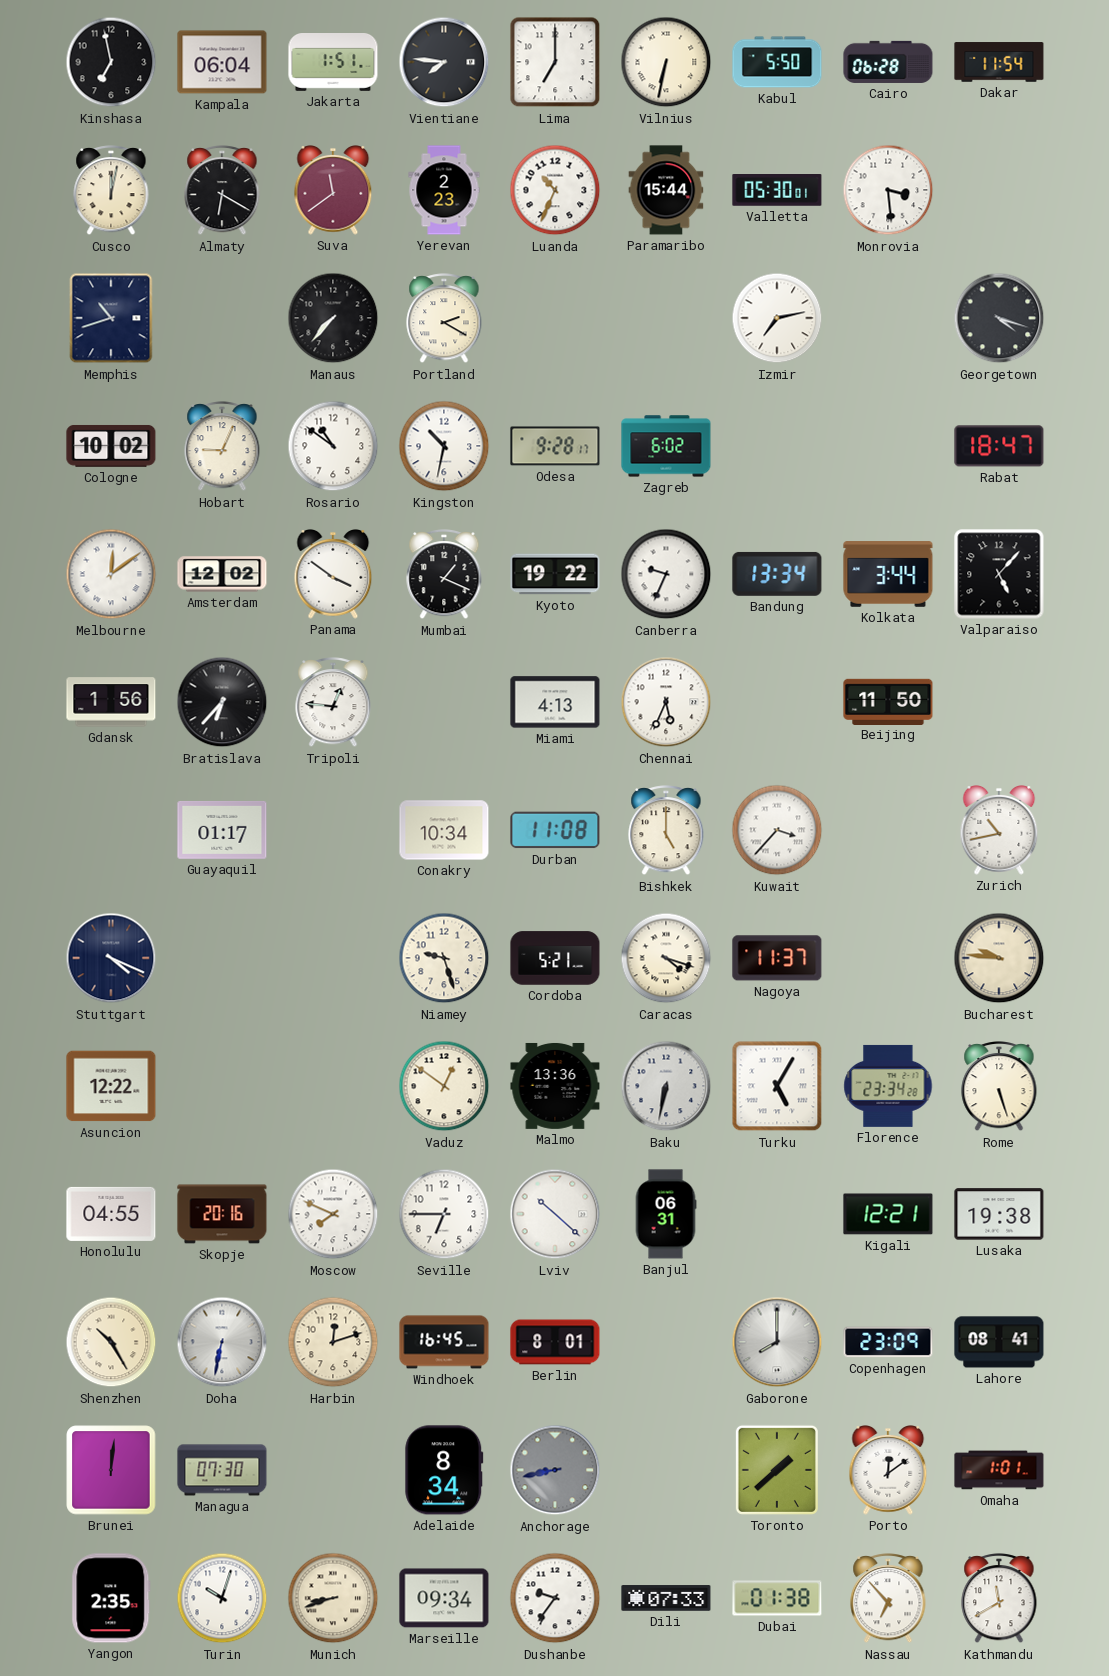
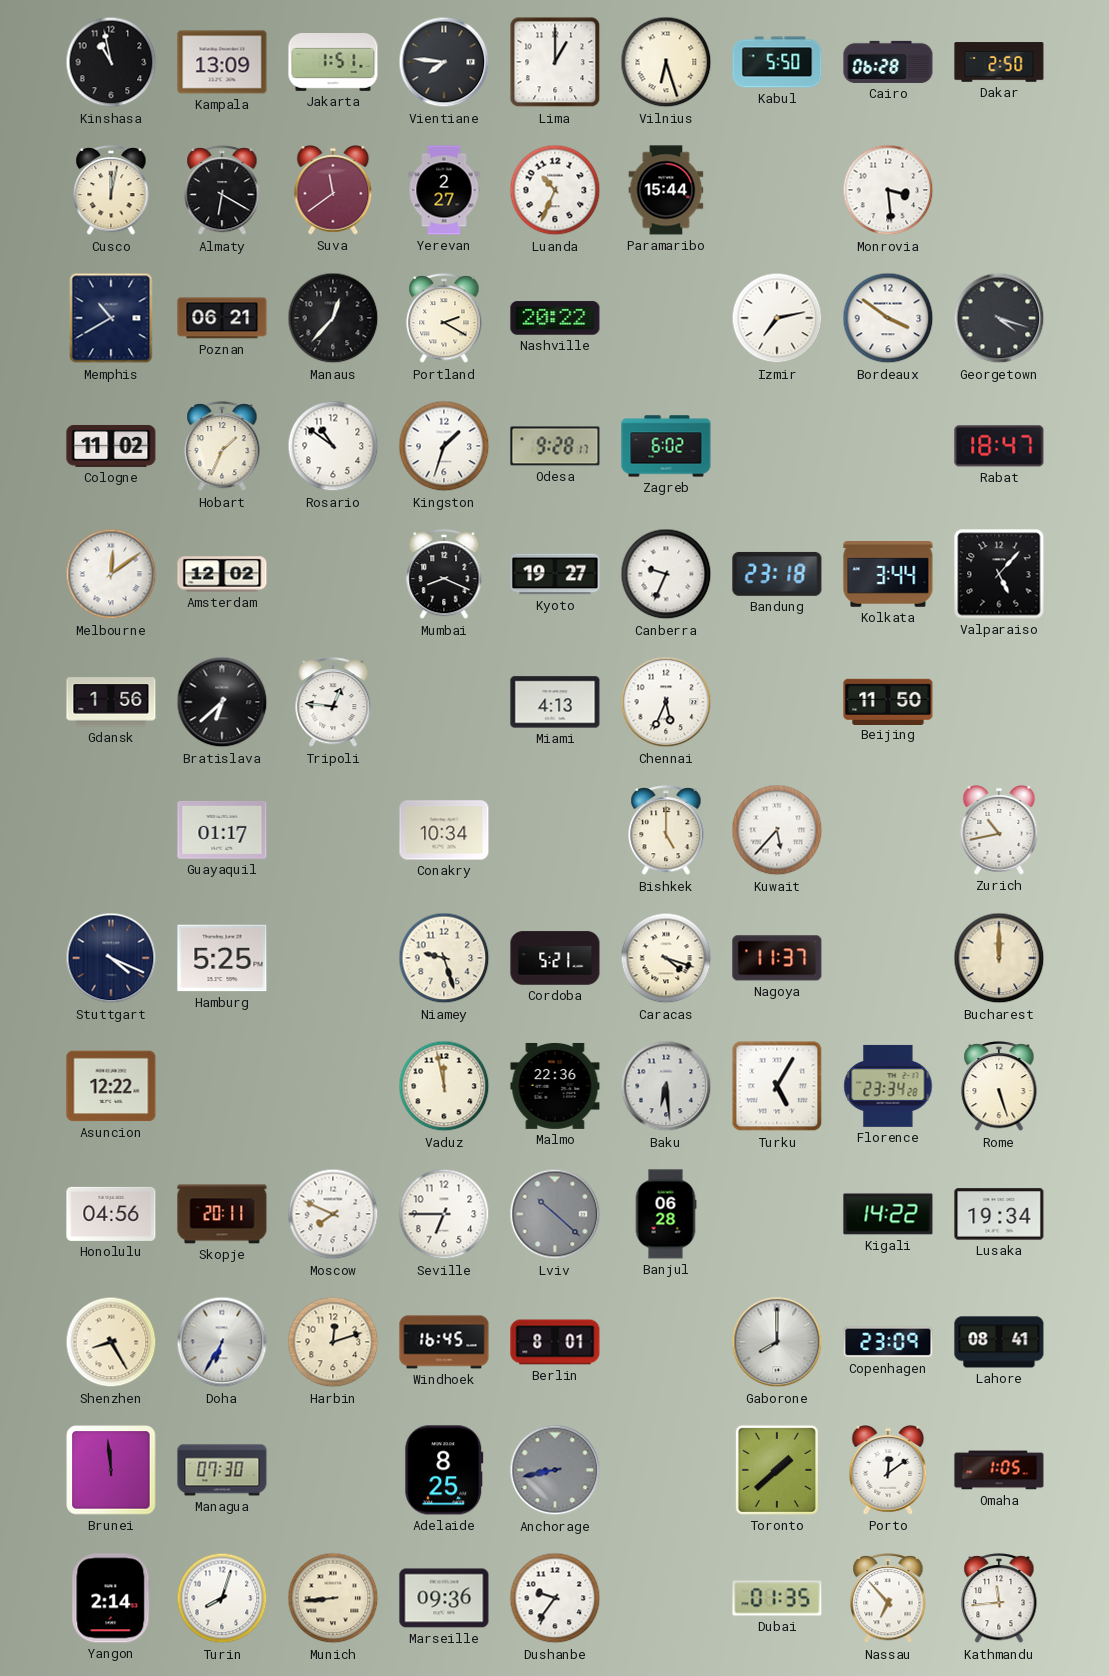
Kinshasa: 6:58 -> 10:58 (111, 62)
Kampala: 06:04 -> 13:09 (222, 62)
Lima: 7:00 -> 1:00 (555, 62)
Vilnius: 6:32 -> 6:27 (666, 62)
Dakar: 11:54 -> 2:50 (999, 62)
Yerevan: 2:23 -> 2:27 (444, 190)
Valletta: 05:30 -> none (777, 191)
Memphis: 10:42 -> 10:40 (111, 318)
Poznan: none -> 06:21 (222, 318)
Manaus: 7:37 -> 12:37 (333, 318)
Nashville: none -> 20:22 (555, 318)
Bordeaux: none -> 3:51 (888, 318)
Cologne: 10:02 -> 11:02 (111, 446)
Hobart: 9:04 -> 1:34 (222, 447)
Kingston: 10:32 -> 1:33 (444, 446)
Panama: 3:51 -> none (333, 575)
Mumbai: 1:19 -> 8:19 (444, 575)
Kyoto: 19:22 -> 19:27 (555, 574)
Bandung: 13:34 -> 23:18 (777, 574)
Bratislava: 6:37 -> 6:38 (222, 702)
Durban: 11:08 -> none (555, 830)
Kuwait: 3:37 -> 5:37 (777, 830)
Hamburg: none -> 5:25 (222, 958)
Bucharest: 9:46 -> 12:00 (999, 958)
Vaduz: 12:51 -> 11:58 (444, 1086)
Malmo: 13:36 -> 22:36 (555, 1086)
Baku: 6:32 -> 6:29 (666, 1086)
Honolulu: 04:55 -> 04:56 (111, 1214)
Skopje: 20:16 -> 20:11 (222, 1214)
Lviv dial: white -> grey (555, 1214)
Banjul: 06:31 -> 06:28 (666, 1214)
Kigali: 12:21 -> 14:22 (888, 1214)
Lusaka: 19:38 -> 19:34 (999, 1214)
Shenzhen: 10:25 -> 8:25 (111, 1342)
Doha: 6:32 -> 6:35 (222, 1342)
Brunei: 12:01 -> 11:59 (111, 1470)
Adelaide: 8:34 -> 8:25 (444, 1470)
Omaha: 1:01 -> 1:05 (999, 1470)
Yangon: 2:35 -> 2:14 (111, 1598)
Turin: 10:03 -> 8:03 (222, 1598)
Munich: 8:42 -> 8:44 (333, 1598)
Marseille: 09:34 -> 09:36 (444, 1598)
Dili: 07:33 -> none (666, 1598)
Dubai: 01:38 -> 01:35 (777, 1598)
Kathmandu: 11:40 -> 11:44 (999, 1599)
